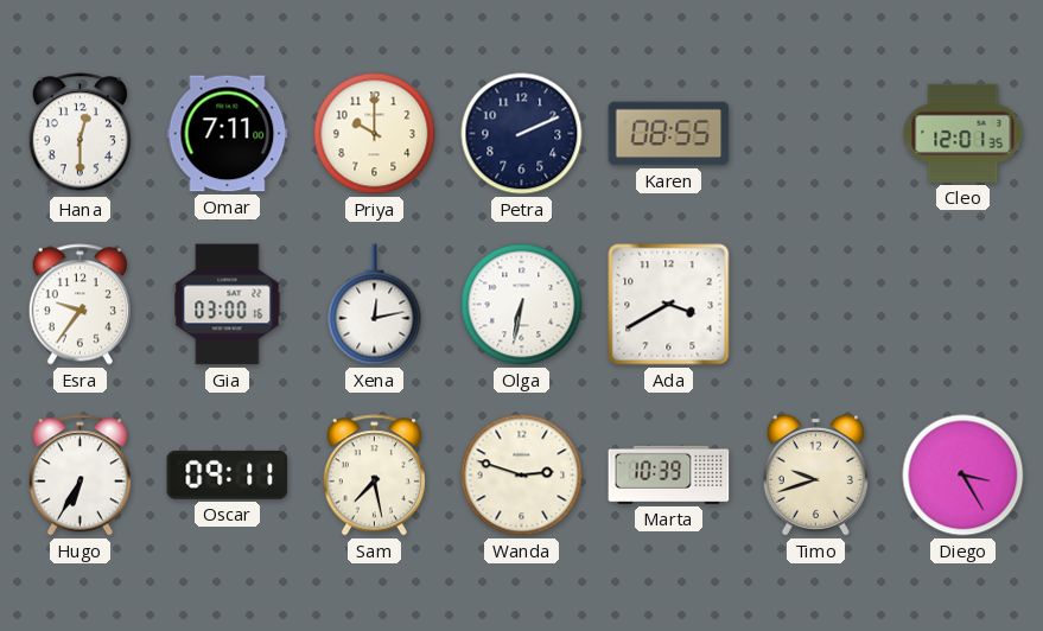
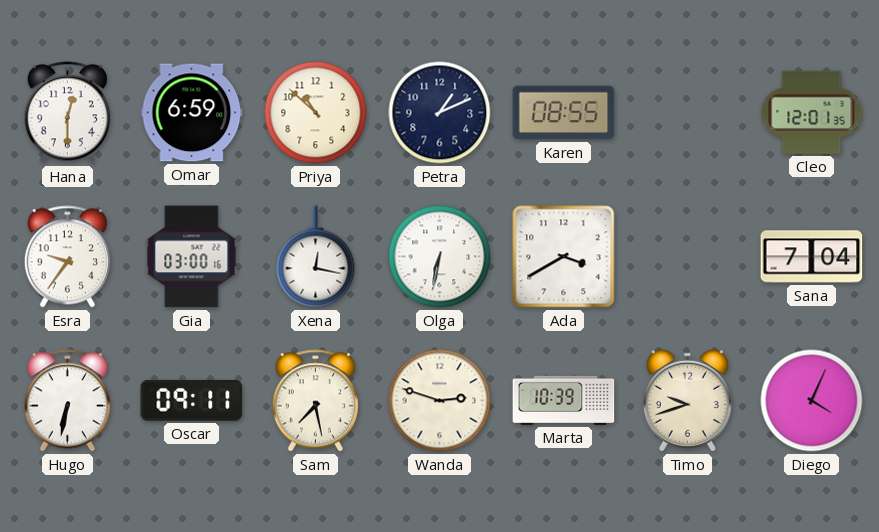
Omar: 7:11 -> 6:59 (192, 113)
Priya: 10:00 -> 10:52 (316, 113)
Petra: 2:11 -> 1:11 (440, 113)
Xena: 12:13 -> 12:17 (316, 257)
Sana: none -> 7:04 (812, 257)
Hugo: 6:35 -> 6:32 (67, 401)
Diego: 3:25 -> 4:04 (812, 401)
